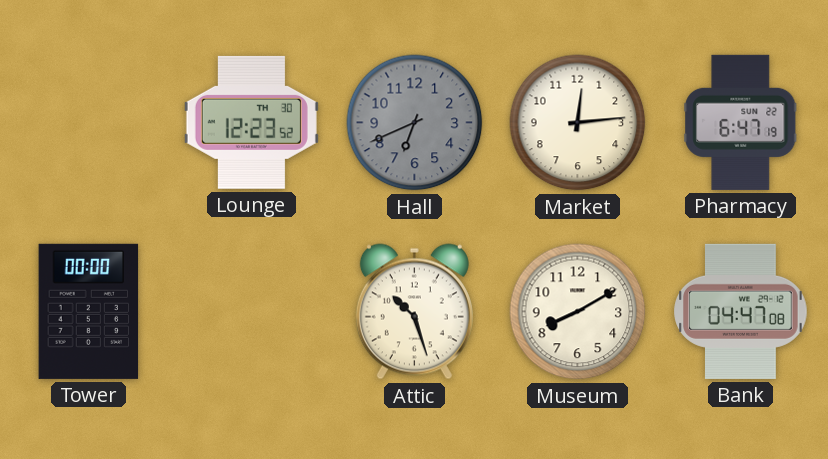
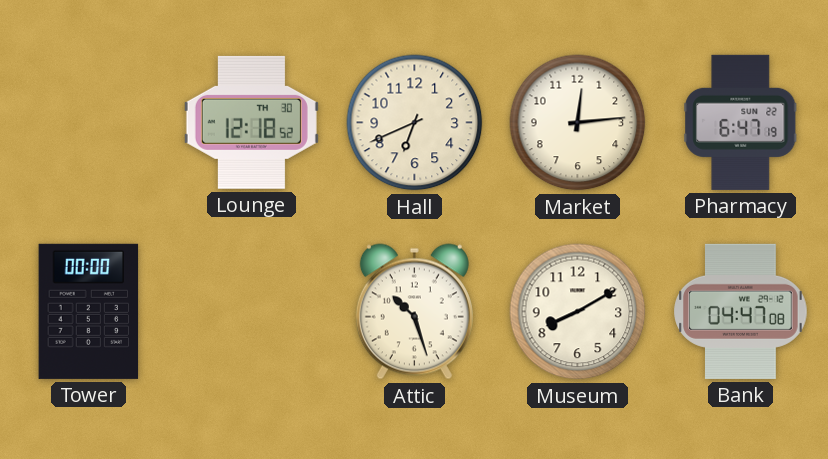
Lounge: 12:23 -> 12:18 (251, 122)
Hall dial: grey -> cream (415, 123)
